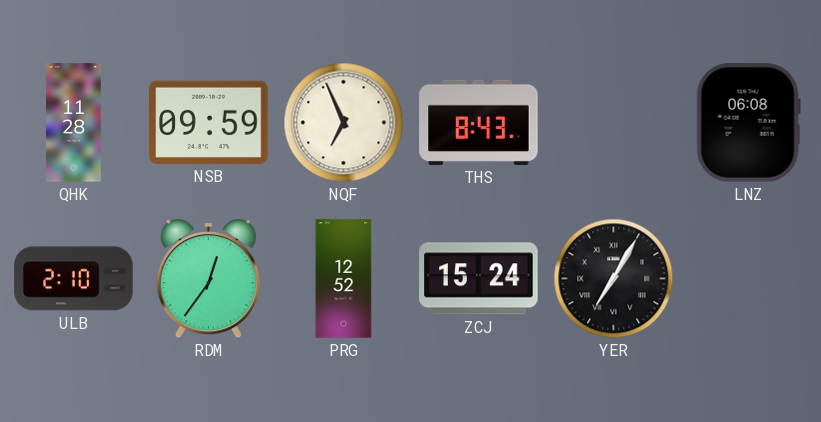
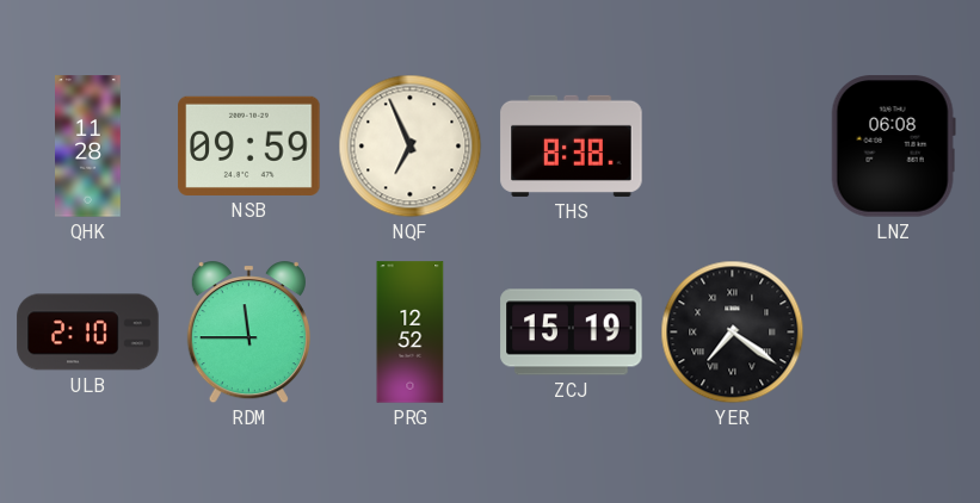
THS: 8:43 -> 8:38 (572, 145)
RDM: 12:36 -> 11:45 (248, 333)
ZCJ: 15:24 -> 15:19 (572, 333)
YER: 7:05 -> 7:21 (733, 333)
